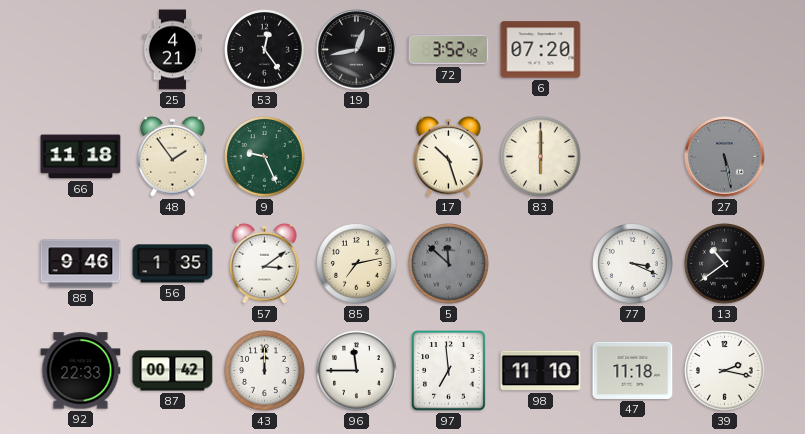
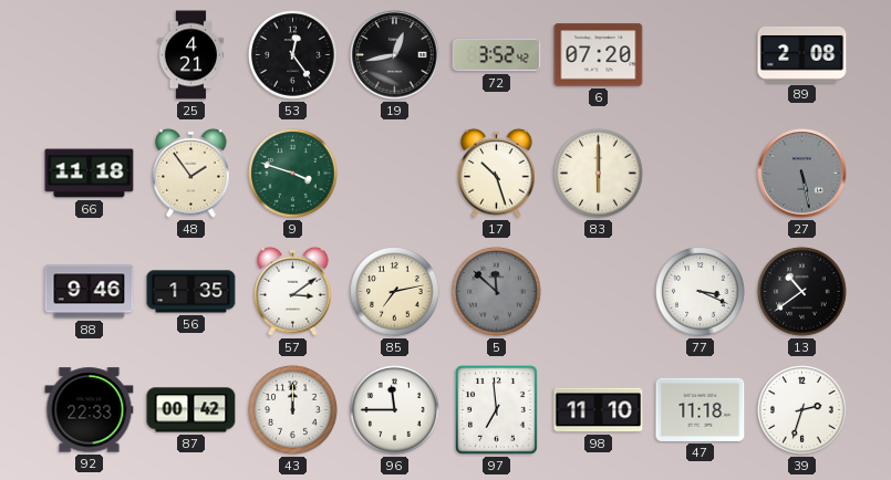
89: none -> 2:08 (802, 54)
9: 9:26 -> 3:48 (293, 174)
39: 2:17 -> 2:33 (802, 410)
